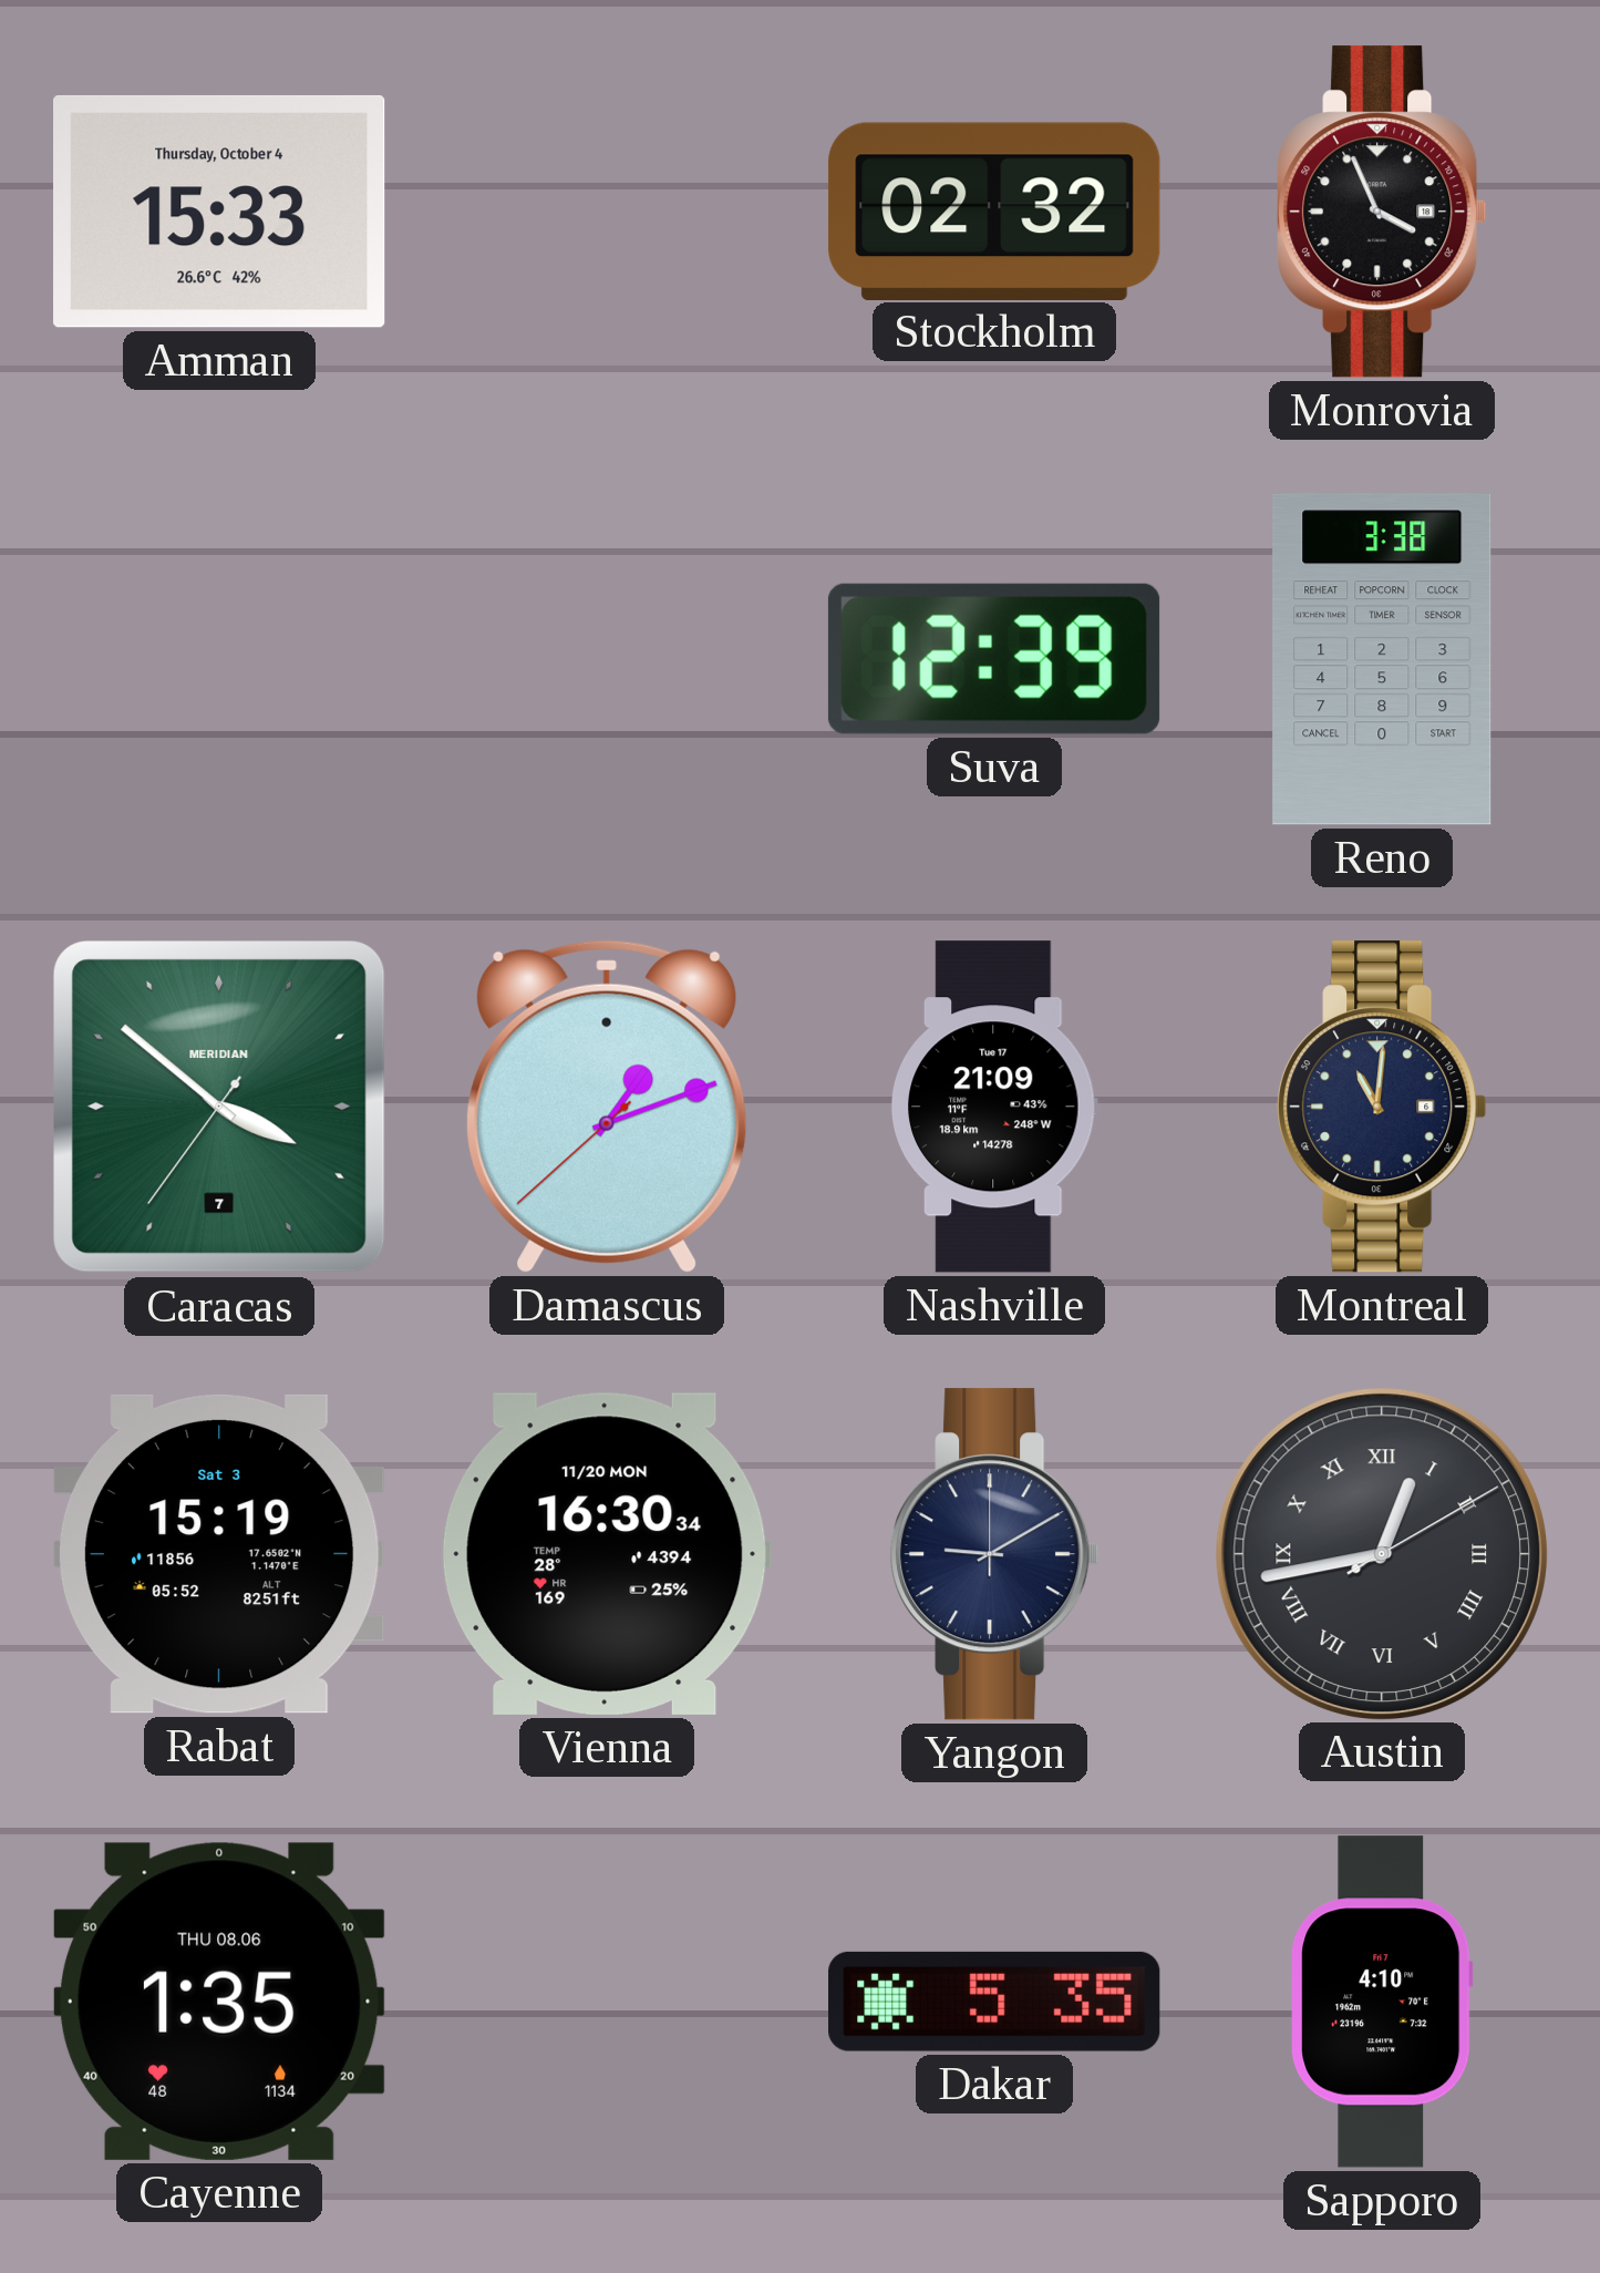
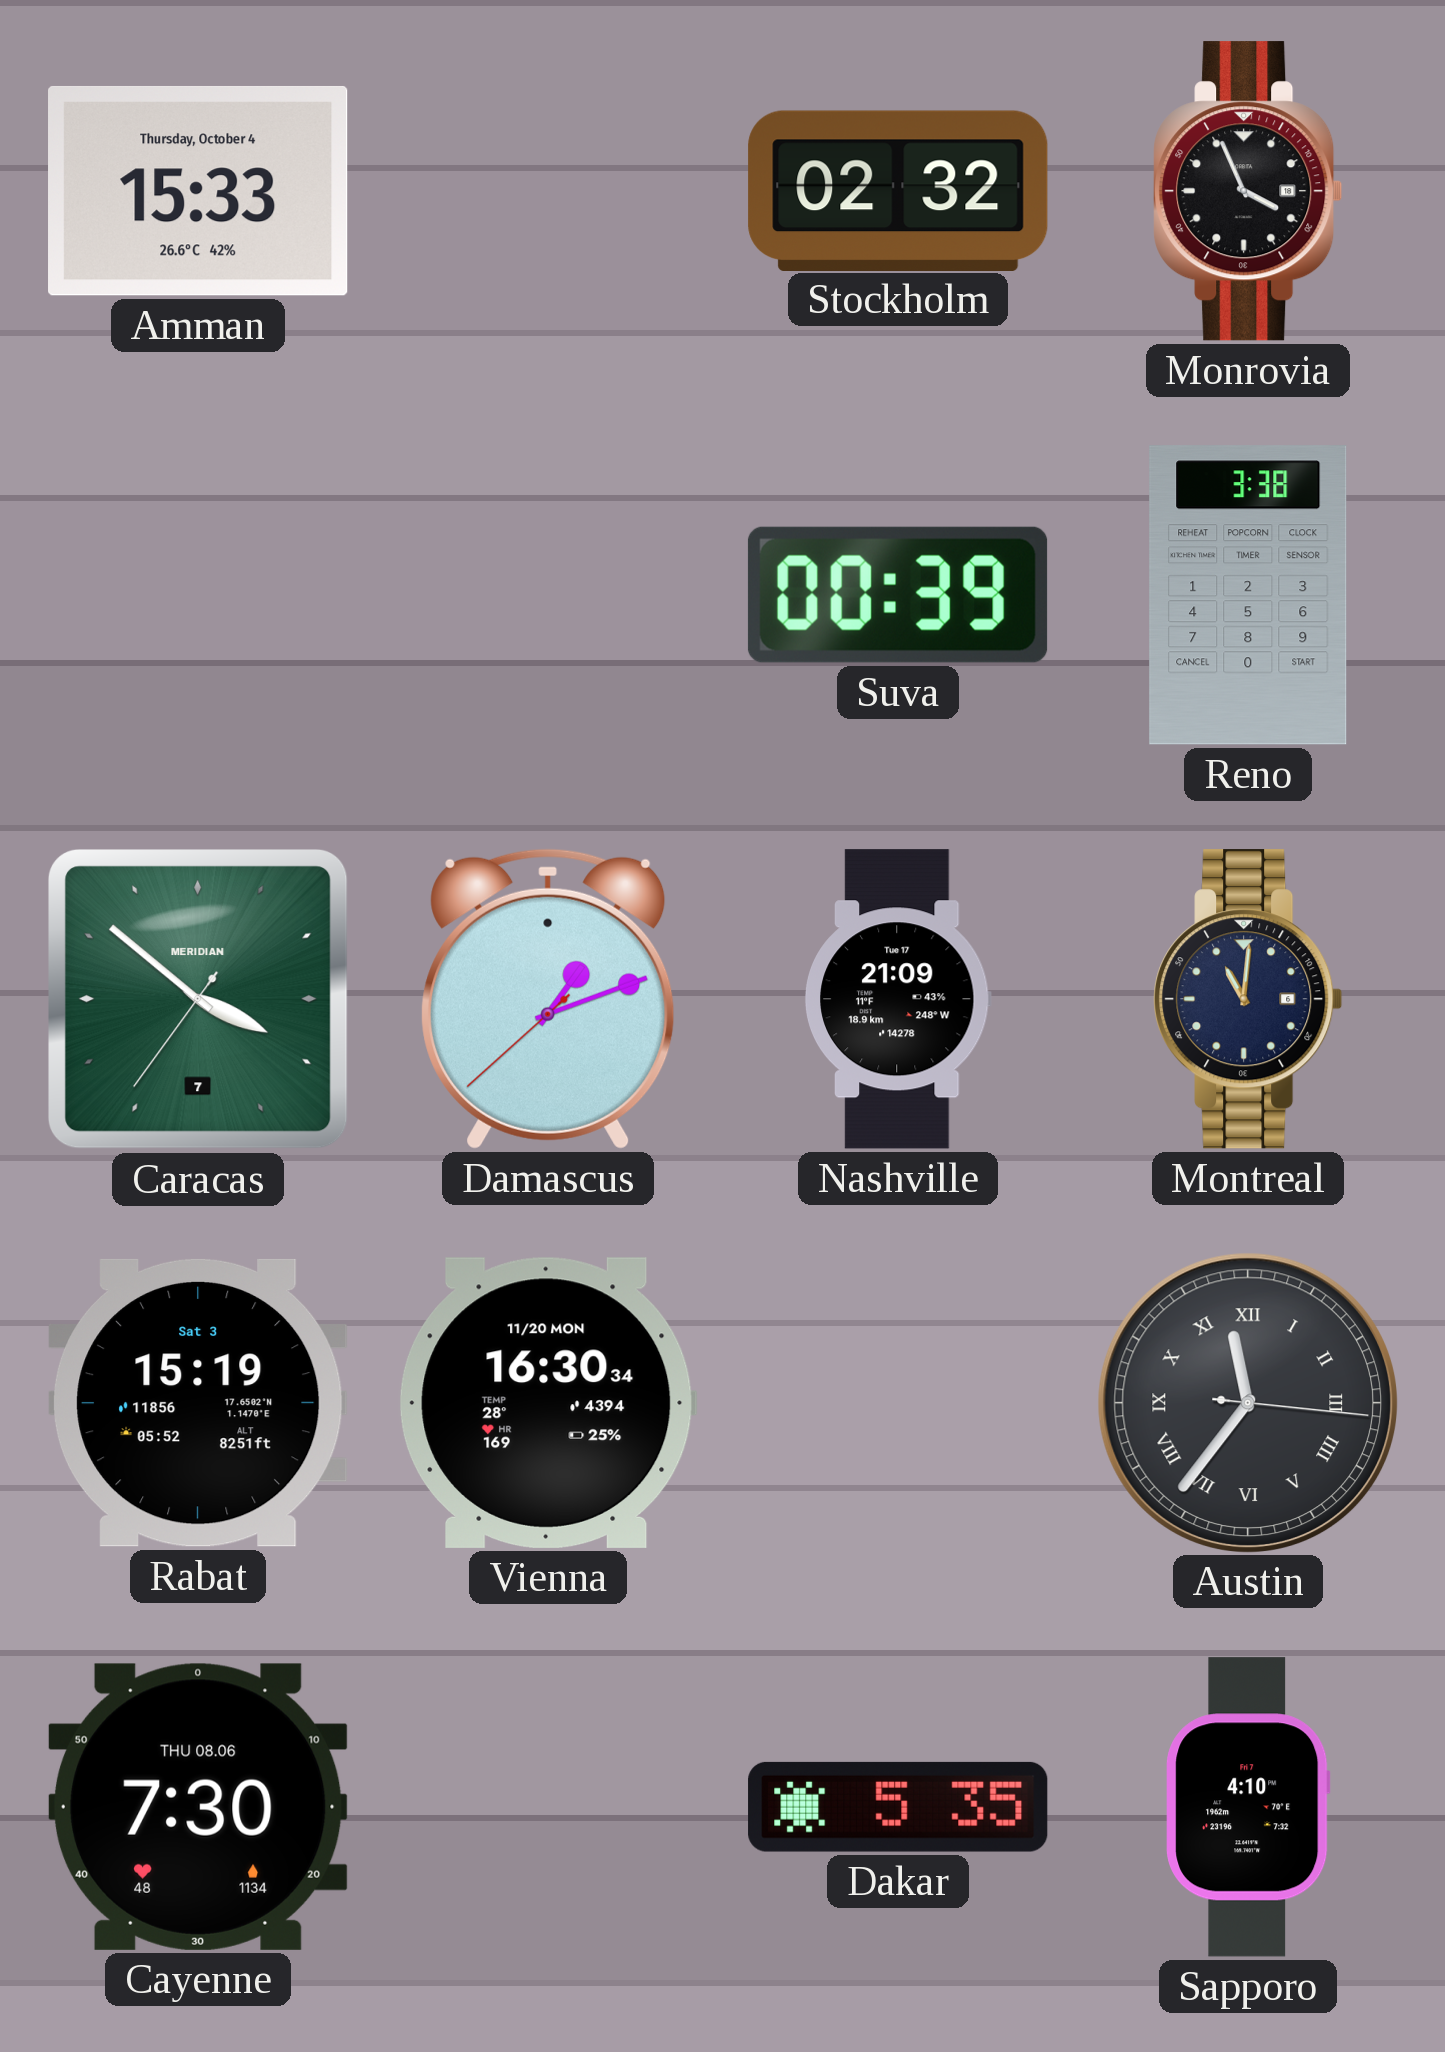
Suva: 12:39 -> 00:39 (898, 595)
Yangon: 9:10 -> none (994, 1554)
Austin: 12:43 -> 11:36 (1247, 1402)
Cayenne: 1:35 -> 7:30 (198, 1807)
